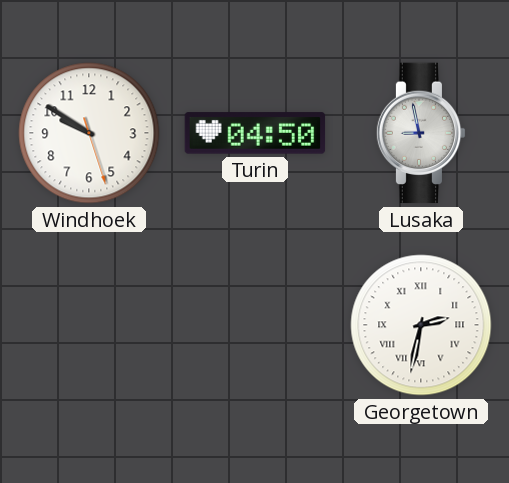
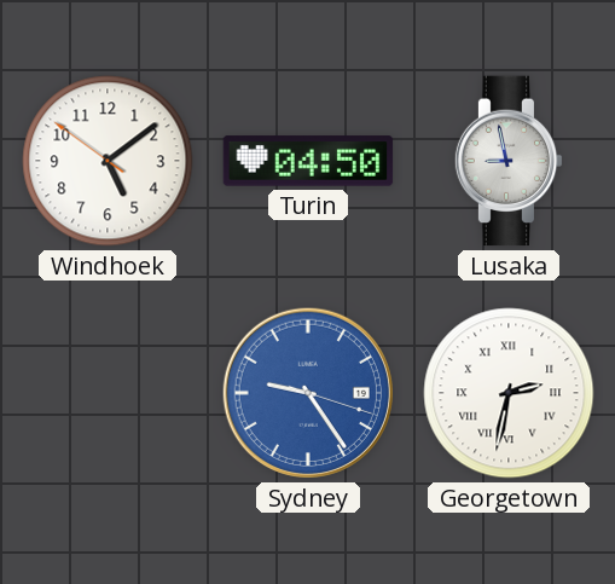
Windhoek: 9:50 -> 5:08 (108, 161)
Sydney: none -> 9:24 (308, 393)
